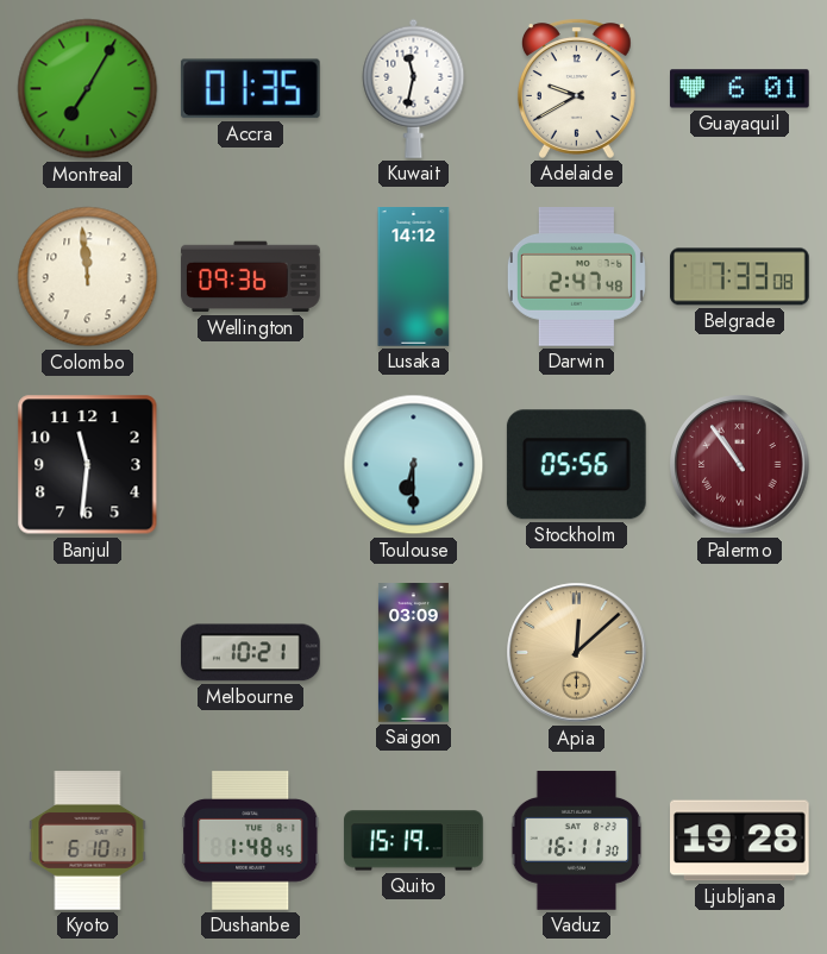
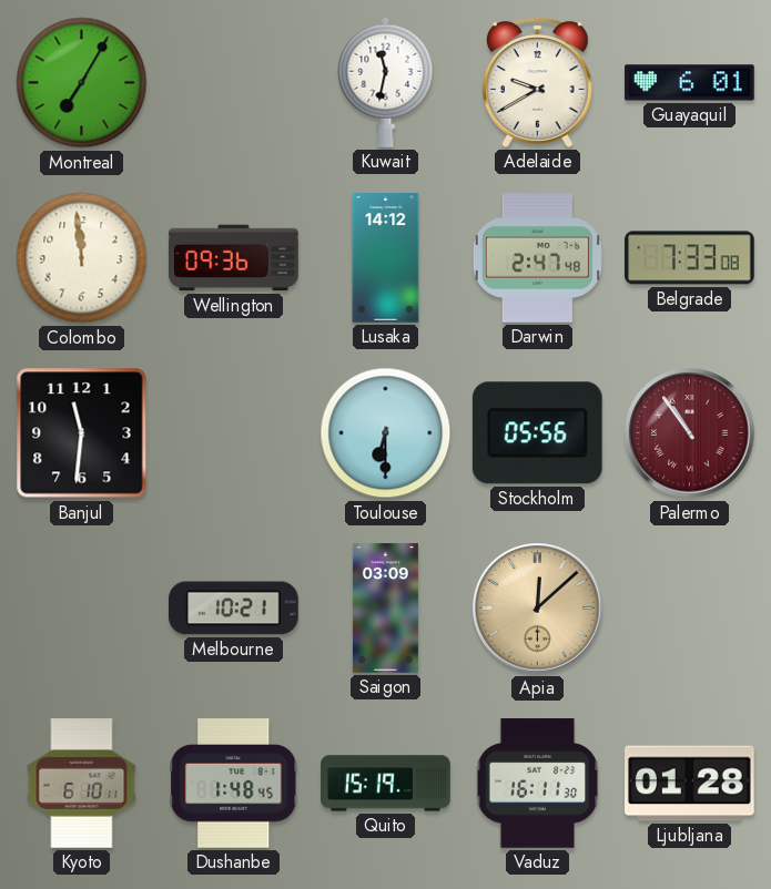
Accra: 01:35 -> none (250, 89)
Ljubljana: 19:28 -> 01:28 (690, 784)
